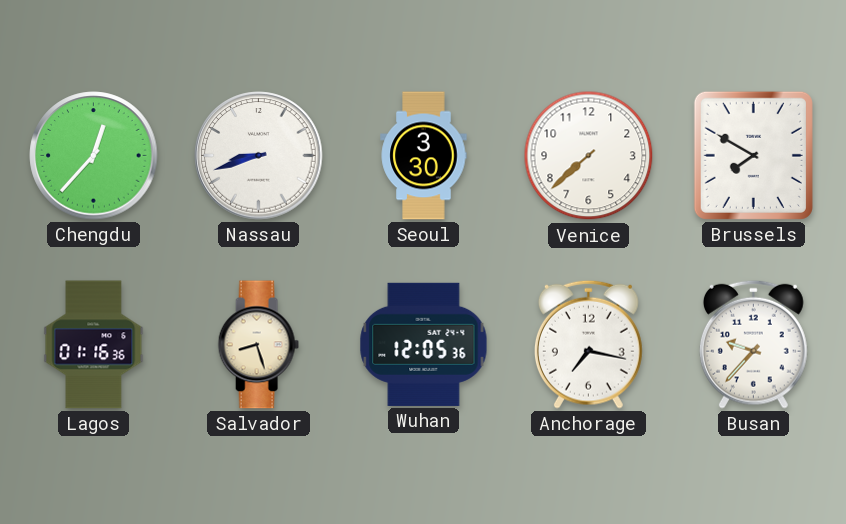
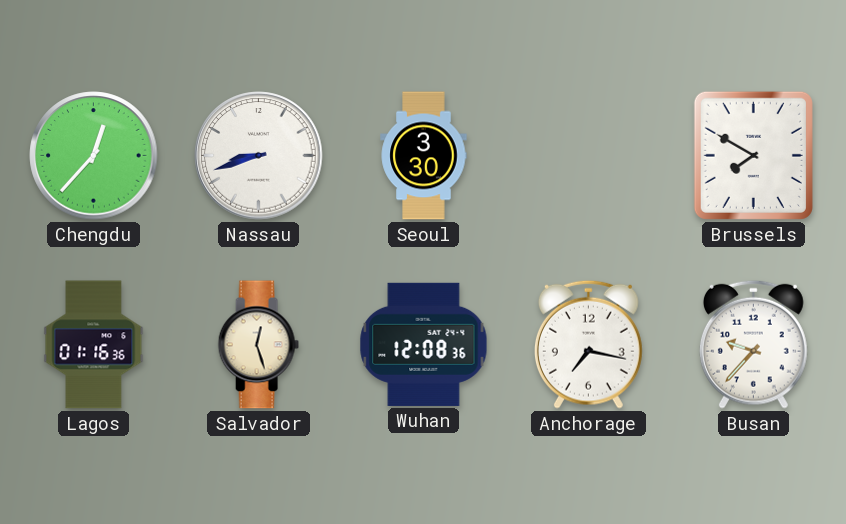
Venice: 7:38 -> none (589, 156)
Salvador: 8:27 -> 12:27 (258, 345)
Wuhan: 12:05 -> 12:08 (424, 344)
